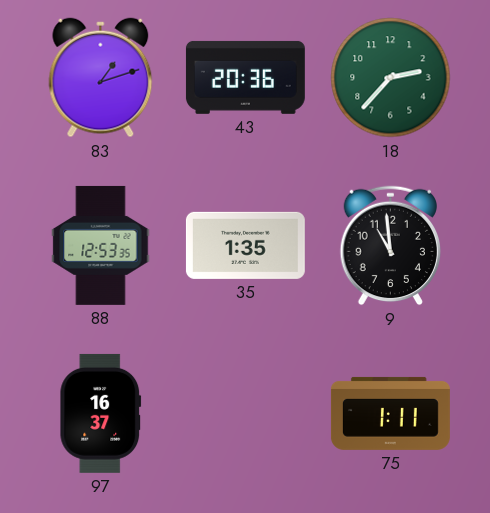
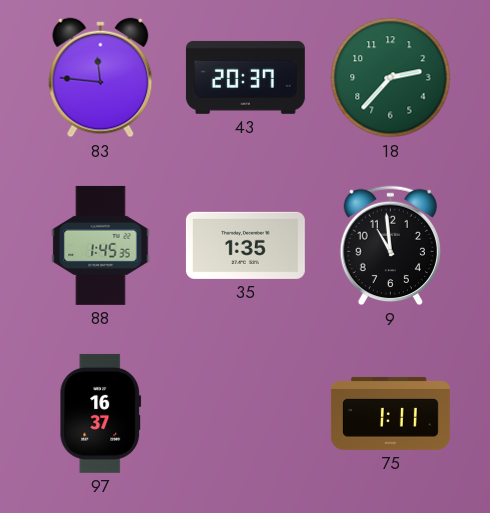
83: 1:12 -> 11:46 (101, 78)
43: 20:36 -> 20:37 (245, 77)
88: 12:53 -> 1:45 (101, 245)
